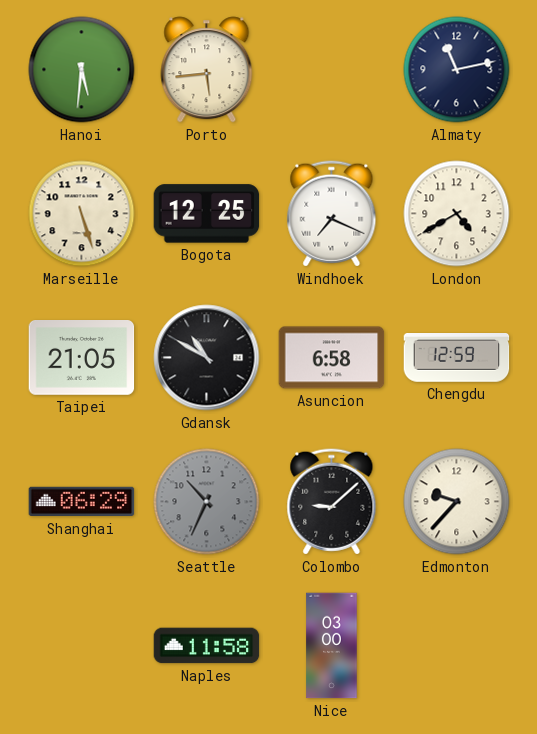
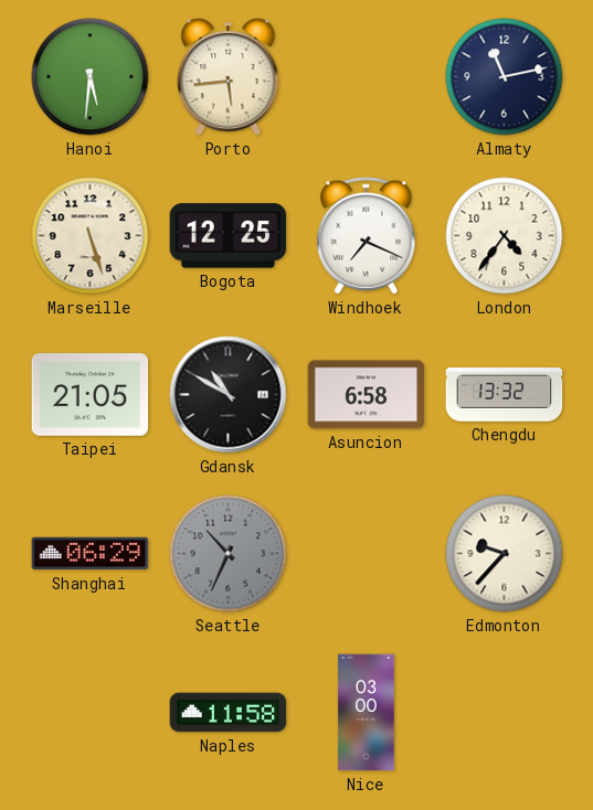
London: 4:40 -> 4:36 (505, 236)
Chengdu: 12:59 -> 13:32 (505, 395)
Colombo: 9:08 -> none (332, 502)
